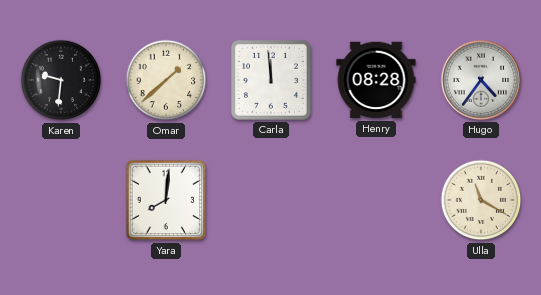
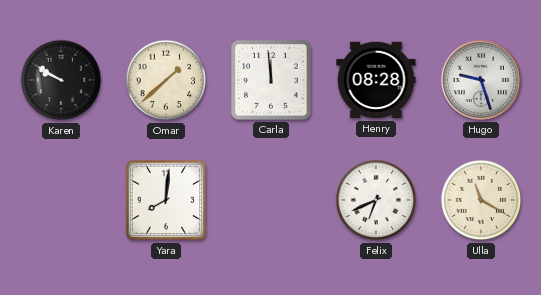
Karen: 9:31 -> 9:50 (61, 80)
Hugo: 4:36 -> 9:27 (481, 80)
Felix: none -> 6:41 (376, 200)
